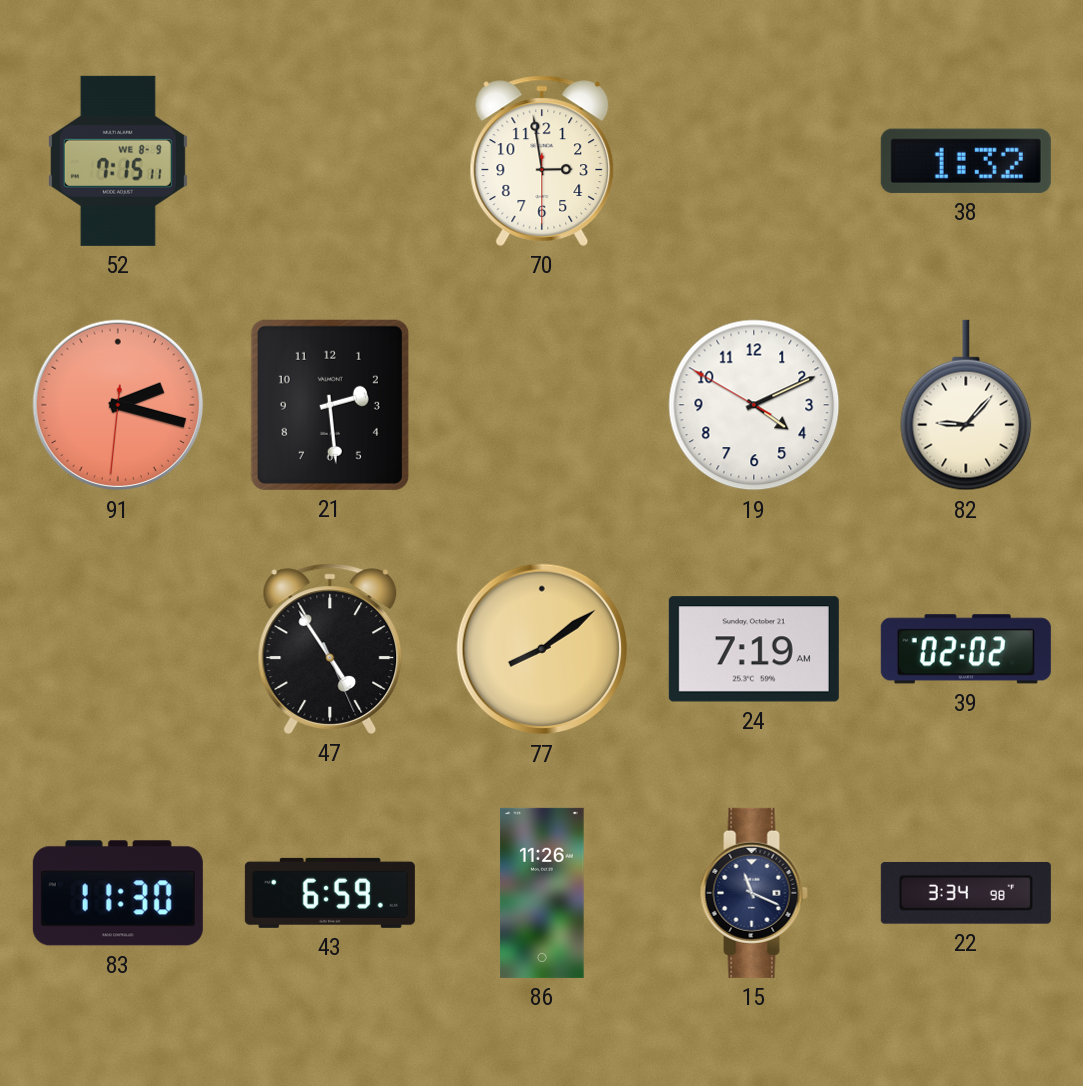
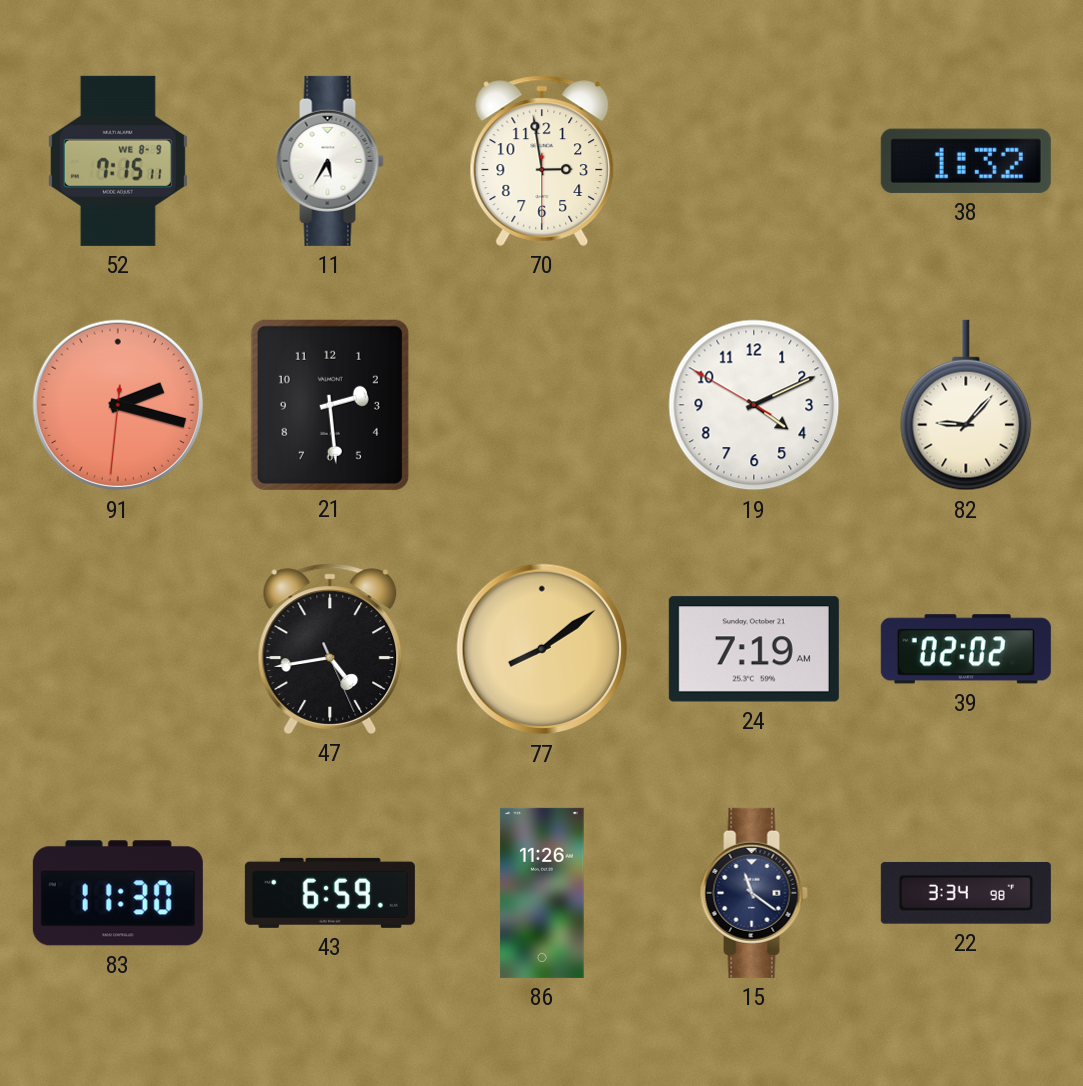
11: none -> 5:35 (330, 161)
47: 4:54 -> 4:43 (330, 649)
15: 11:19 -> 11:21 (754, 893)
